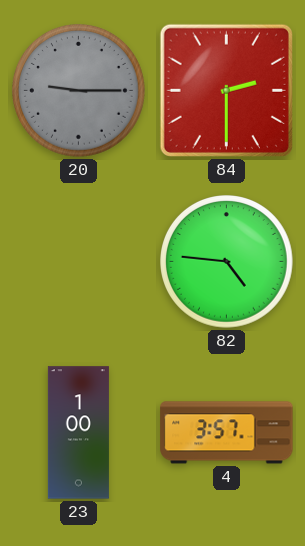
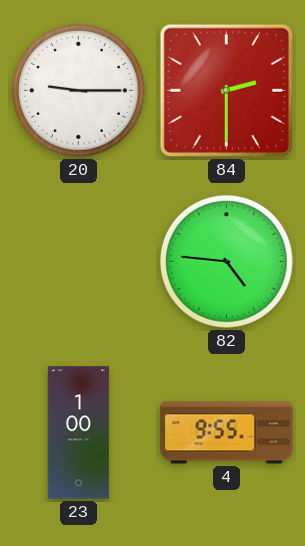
20 dial: grey -> white (79, 91)
4: 3:57 -> 9:55 (227, 433)
